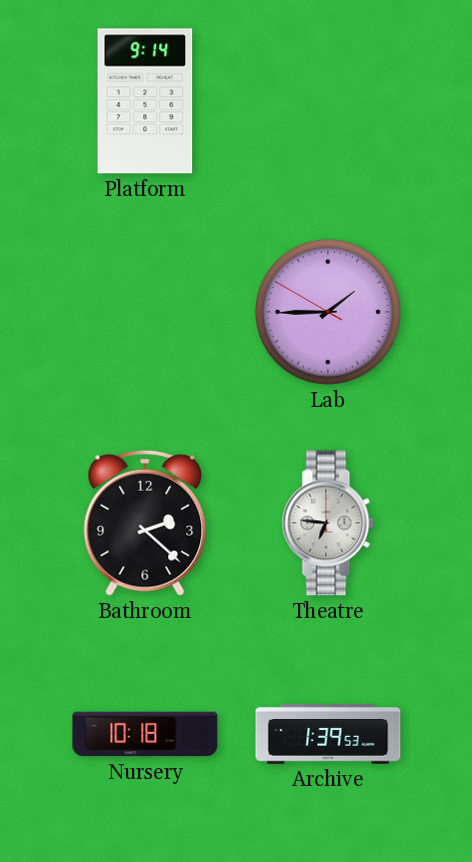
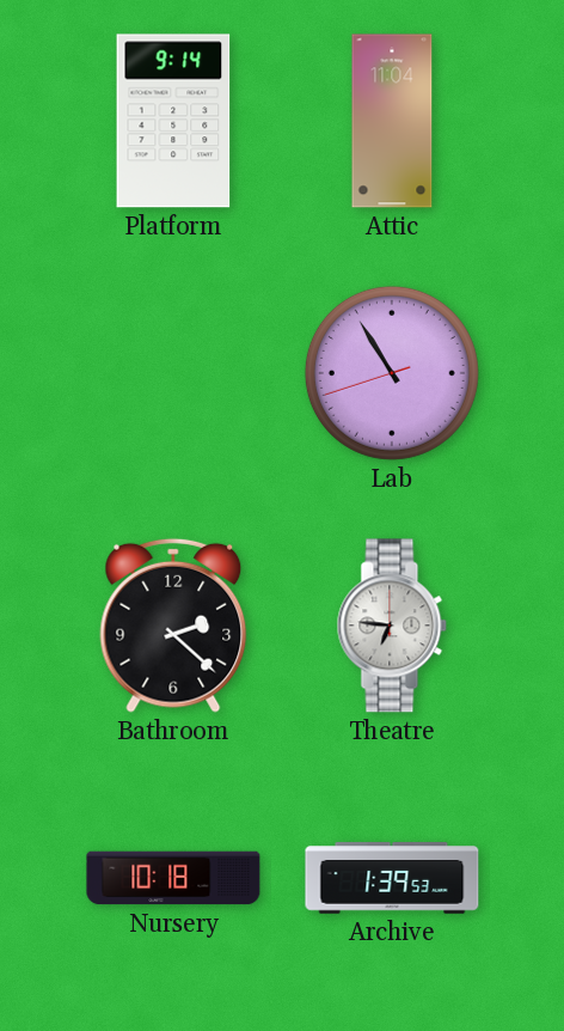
Attic: none -> 11:04 (392, 121)
Lab: 1:44 -> 10:54 (392, 373)
